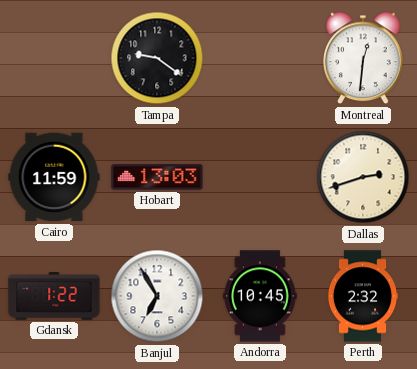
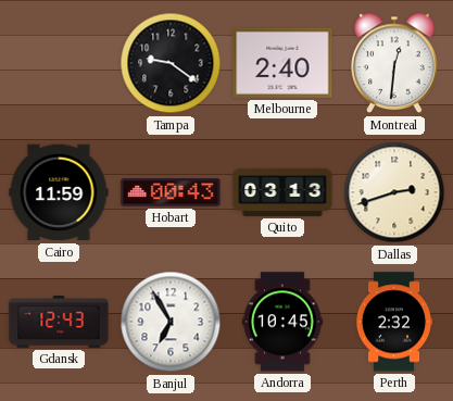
Melbourne: none -> 2:40 (282, 63)
Hobart: 13:03 -> 00:43 (171, 192)
Quito: none -> 03:13 (282, 192)
Gdansk: 1:22 -> 12:43 (59, 322)
